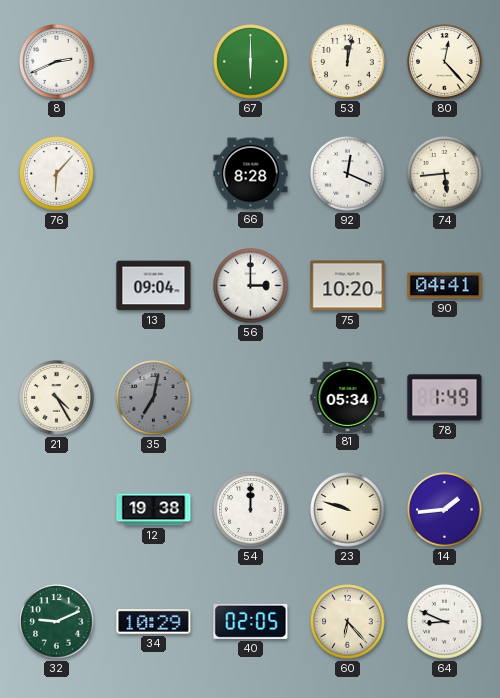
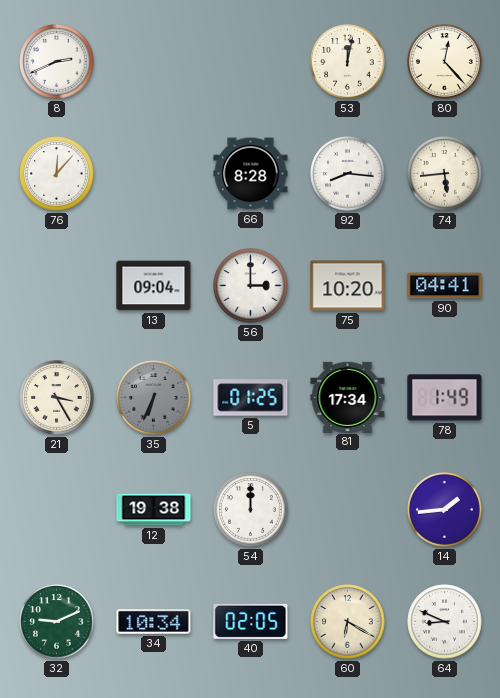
67: 6:00 -> none (251, 62)
76: 6:07 -> 12:07 (57, 174)
92: 12:19 -> 8:16 (348, 174)
21: 4:25 -> 3:25 (57, 398)
35: 7:02 -> 6:34 (154, 398)
5: none -> 01:25 (251, 398)
81: 05:34 -> 17:34 (348, 397)
23: 9:48 -> none (348, 510)
34: 10:29 -> 10:34 (154, 622)
60: 6:23 -> 6:20 (348, 622)
